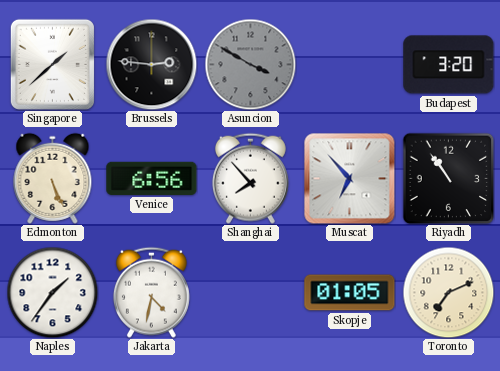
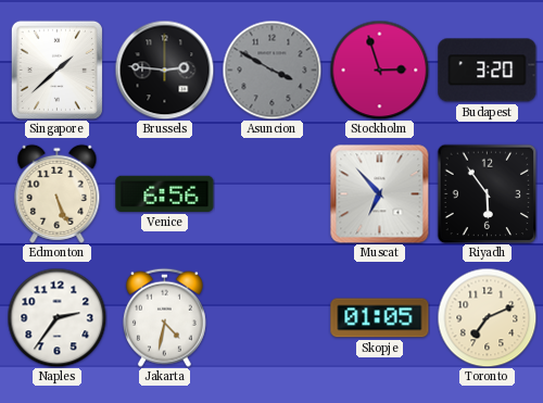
Stockholm: none -> 2:57 (379, 70)
Shanghai: 7:53 -> none (250, 178)
Riyadh: 10:54 -> 5:54 (487, 193)
Naples: 1:36 -> 2:36 (56, 317)
